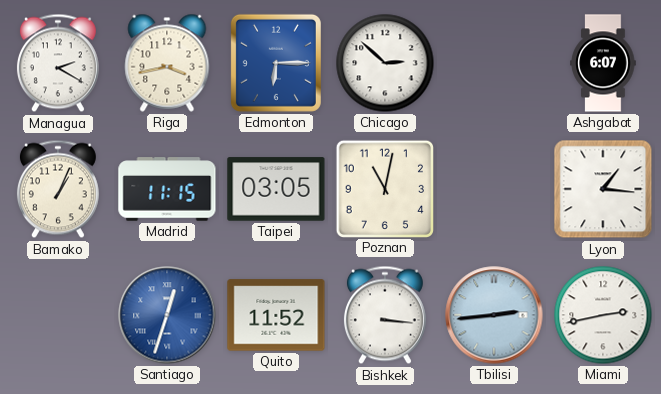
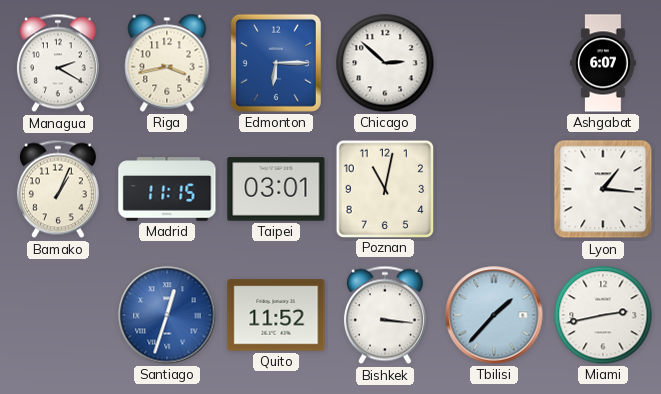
Taipei: 03:05 -> 03:01 (276, 189)
Tbilisi: 2:44 -> 1:37 (494, 315)
